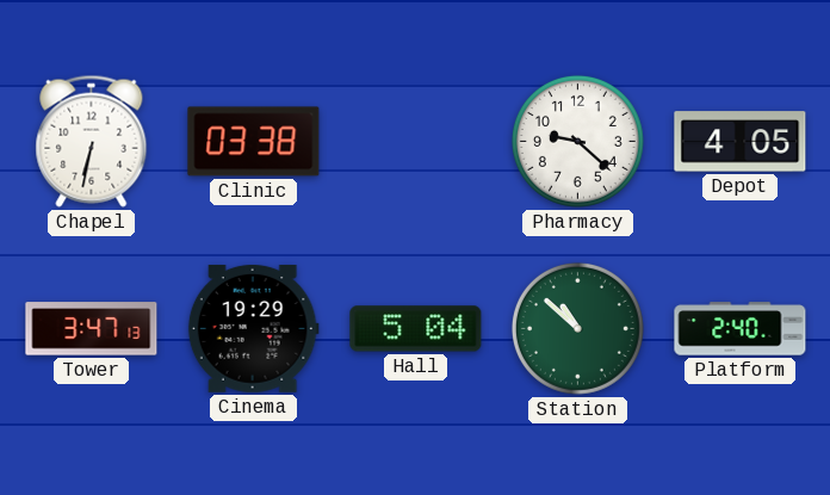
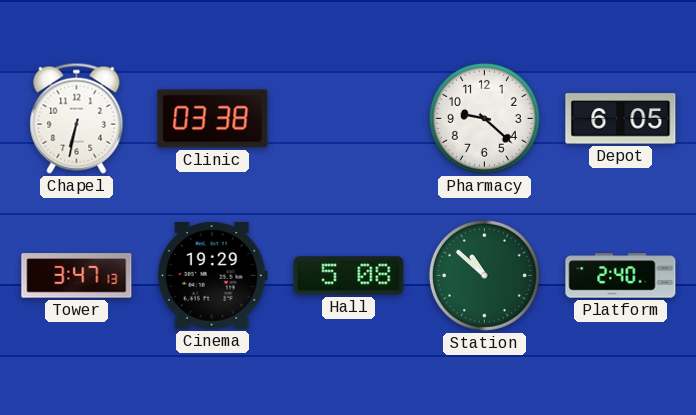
Depot: 4:05 -> 6:05 (621, 119)
Hall: 5:04 -> 5:08 (349, 276)
